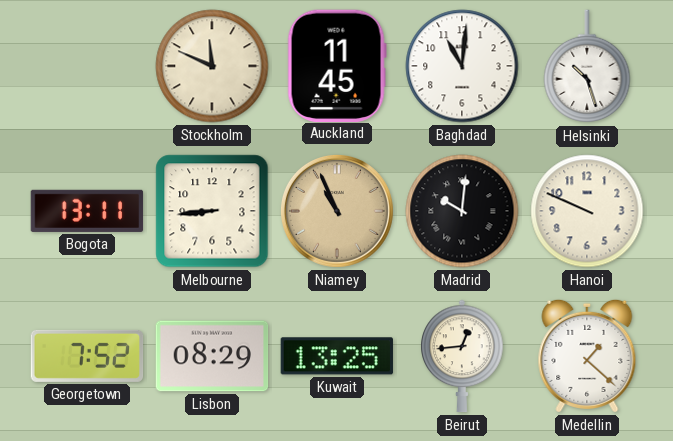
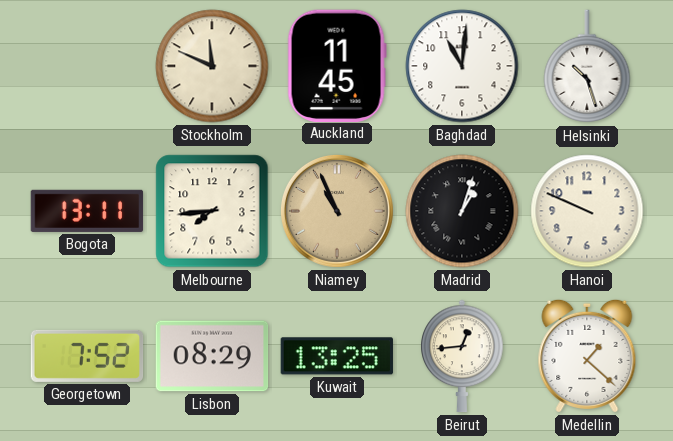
Melbourne: 8:44 -> 7:44 (212, 211)
Madrid: 10:01 -> 1:03 (462, 211)
